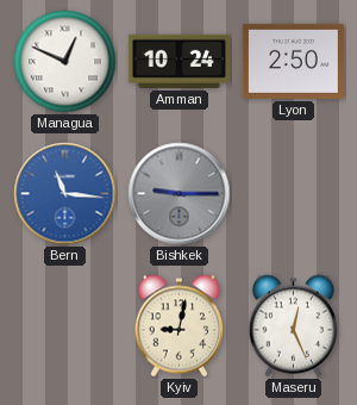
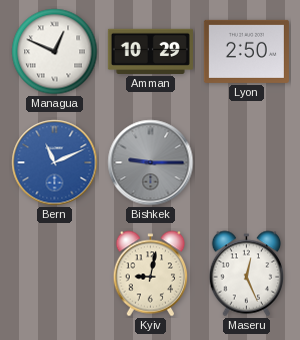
Amman: 10:24 -> 10:29 (150, 51)
Bern: 11:16 -> 11:11 (55, 163)
